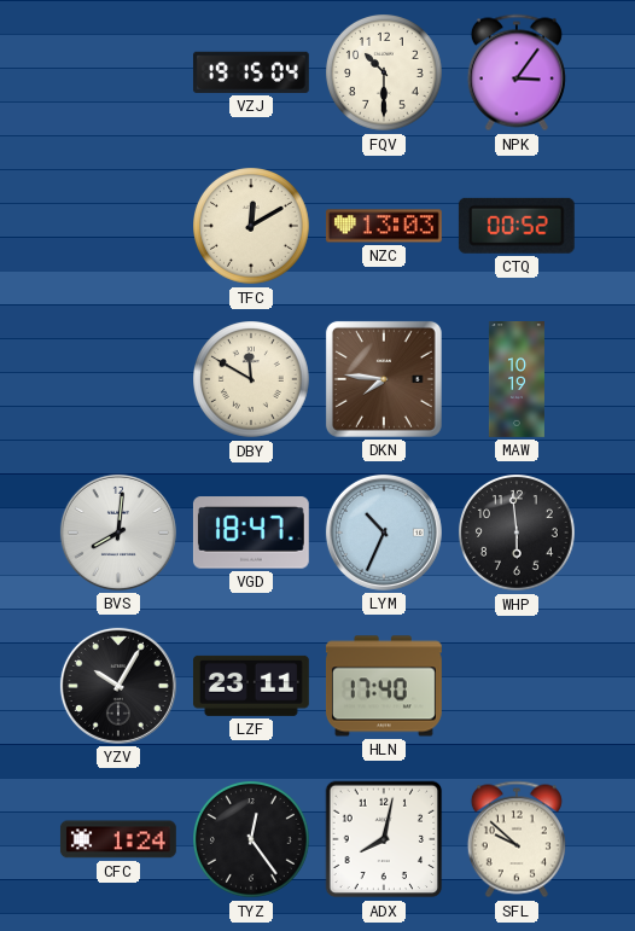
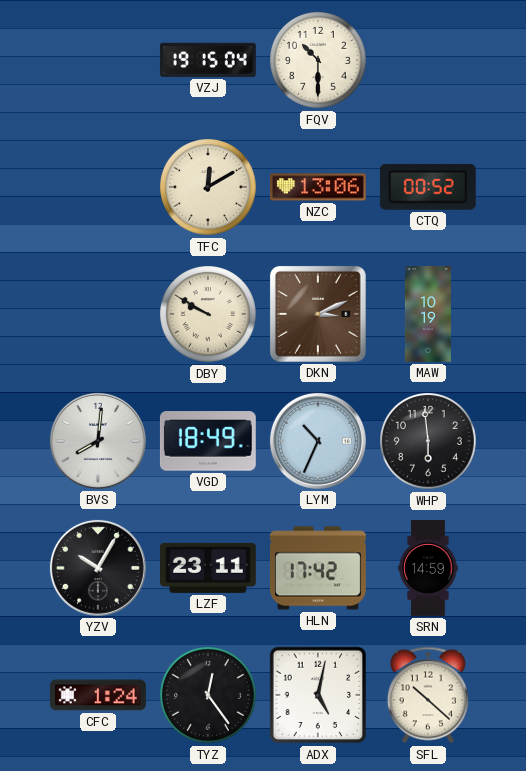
NPK: 3:06 -> none (517, 72)
NZC: 13:03 -> 13:06 (318, 187)
DBY: 11:50 -> 9:50 (209, 315)
DKN: 7:46 -> 3:11 (318, 314)
VGD: 18:47 -> 18:49 (208, 441)
HLN: 17:40 -> 17:42 (318, 568)
SRN: none -> 14:59 (428, 569)
ADX: 8:02 -> 5:02 (318, 695)
SFL: 9:52 -> 10:22 (428, 695)
